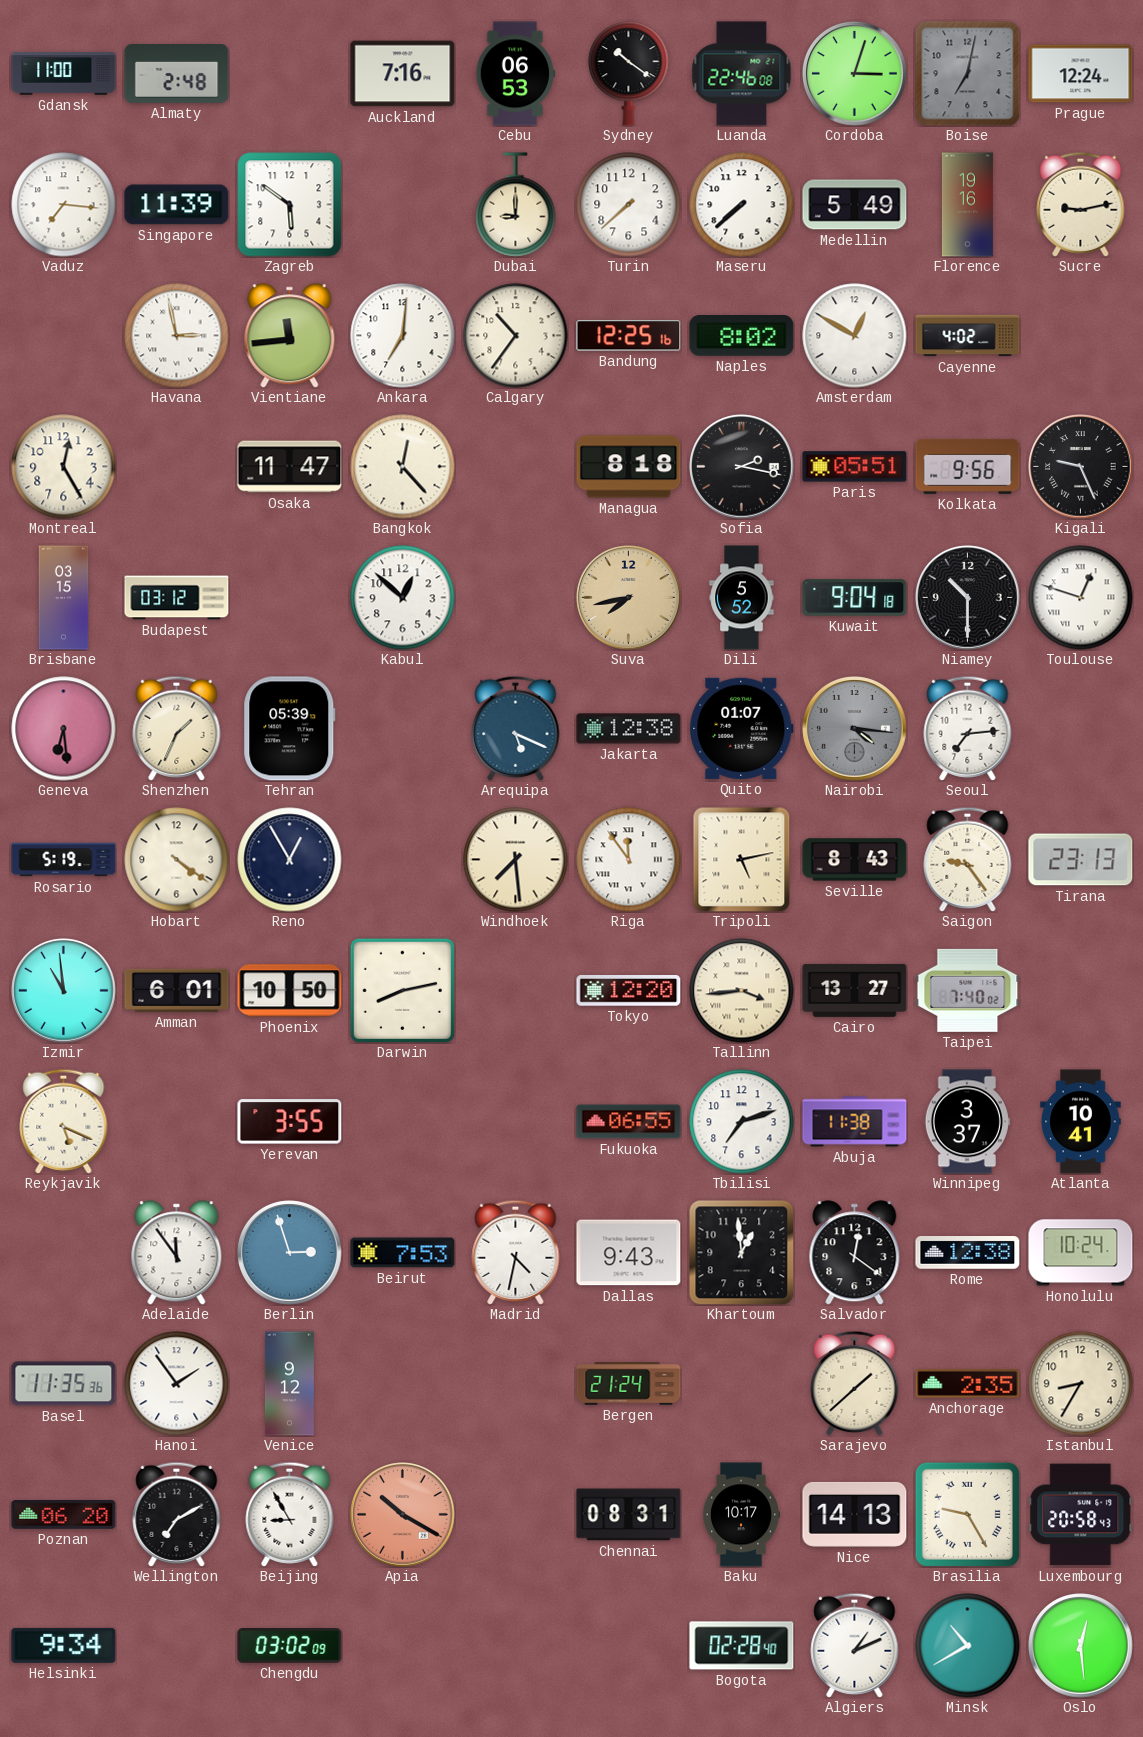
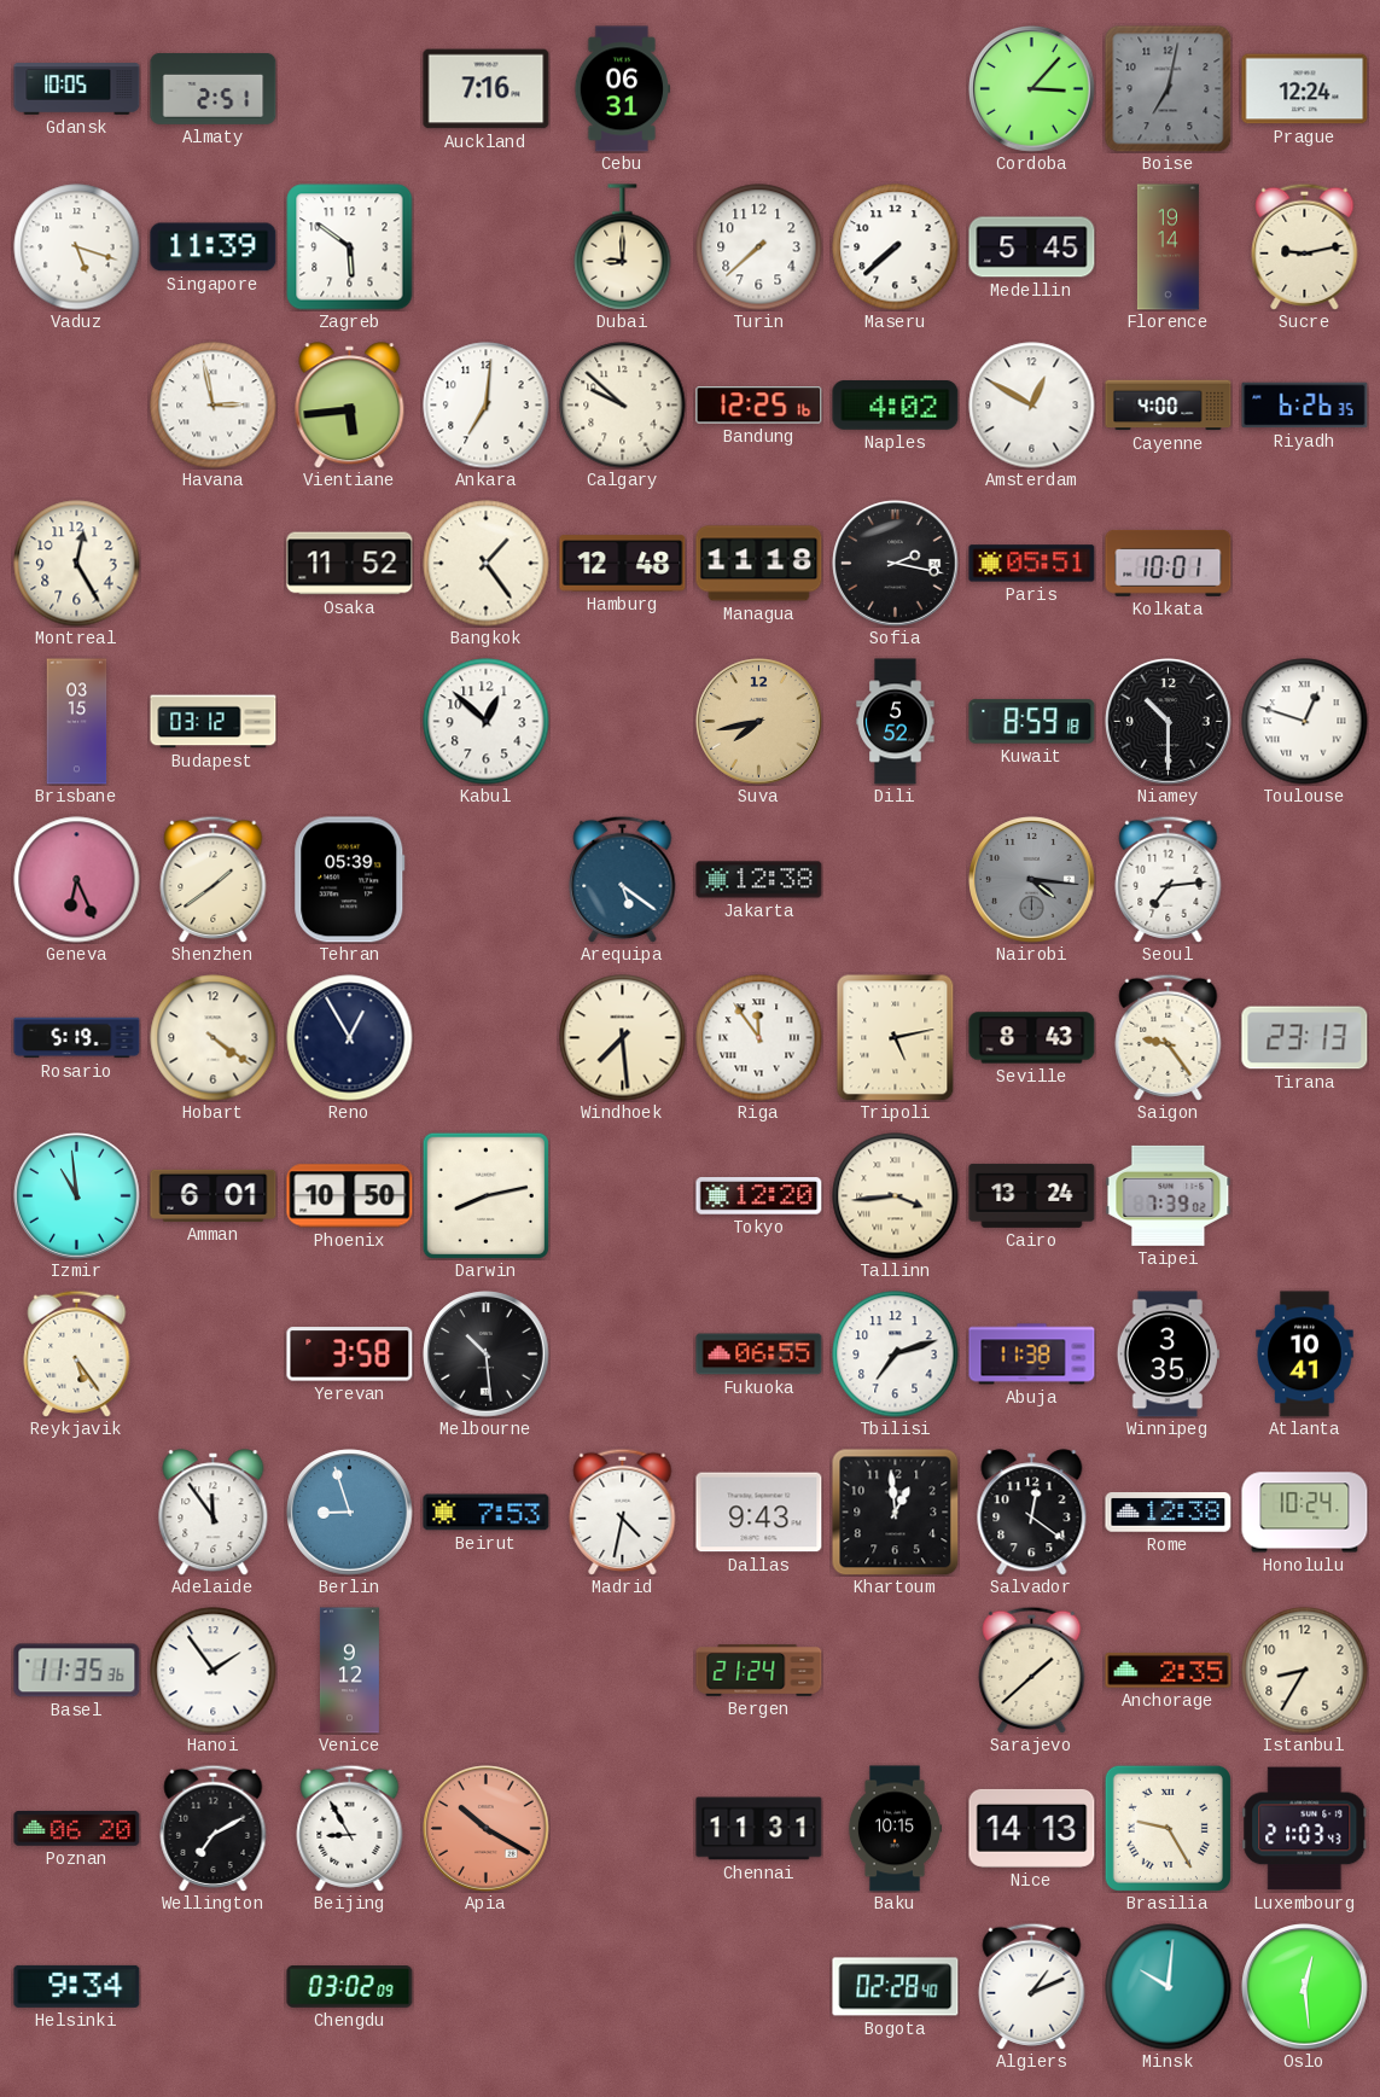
Gdansk: 11:00 -> 10:05 (77, 89)
Almaty: 2:48 -> 2:51 (214, 89)
Cebu: 06:53 -> 06:31 (622, 89)
Sydney: 10:21 -> none (629, 74)
Luanda: 22:46 -> none (742, 74)
Cordoba: 3:03 -> 3:07 (1032, 89)
Vaduz: 7:16 -> 5:18 (77, 247)
Medellin: 5:49 -> 5:45 (1032, 247)
Florence: 19:16 -> 19:14 (1168, 247)
Vientiane: 11:44 -> 5:44 (350, 406)
Calgary: 10:36 -> 9:52 (623, 406)
Naples: 8:02 -> 4:02 (896, 406)
Cayenne: 4:02 -> 4:00 (1169, 406)
Riyadh: none -> 6:26 (1305, 406)
Osaka: 11:47 -> 11:52 (350, 564)
Bangkok: 12:23 -> 1:24 (487, 564)
Hamburg: none -> 12:48 (623, 564)
Managua: 8:18 -> 11:18 (759, 564)
Kolkata: 9:56 -> 10:01 (1169, 563)
Kigali: 9:26 -> none (1081, 467)
Kuwait: 9:04 -> 8:59 (1032, 722)
Geneva: 6:29 -> 6:26 (77, 880)
Shenzhen: 1:34 -> 1:39 (214, 879)
Arequipa: 5:19 -> 5:21 (623, 879)
Quito: 01:07 -> none (742, 728)
Cairo: 13:27 -> 13:24 (1032, 1195)
Taipei: 7:40 -> 7:39 (1169, 1195)
Reykjavik: 5:19 -> 5:24 (77, 1353)
Yerevan: 3:55 -> 3:58 (350, 1355)
Melbourne: none -> 10:29 (487, 1355)
Winnipeg: 3:37 -> 3:35 (1168, 1355)
Berlin: 2:57 -> 8:57 (350, 1513)
Chennai: 08:31 -> 11:31 (759, 1829)
Baku: 10:17 -> 10:15 (895, 1829)
Luxembourg: 20:58 -> 21:03 (1305, 1829)
Minsk: 10:40 -> 10:01 (1169, 1987)
